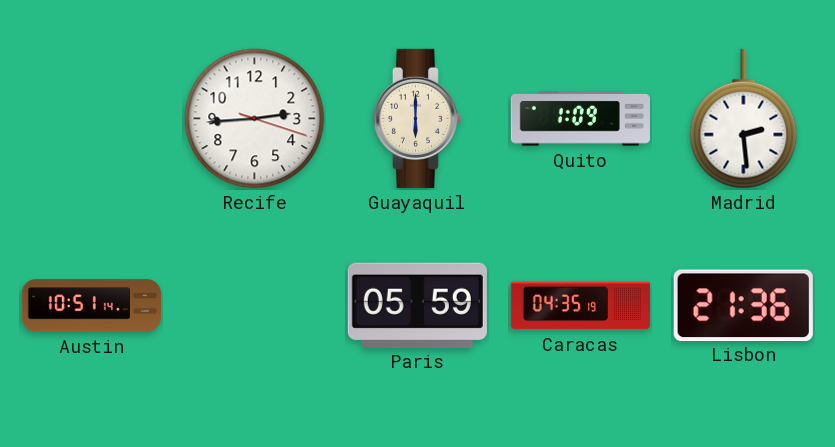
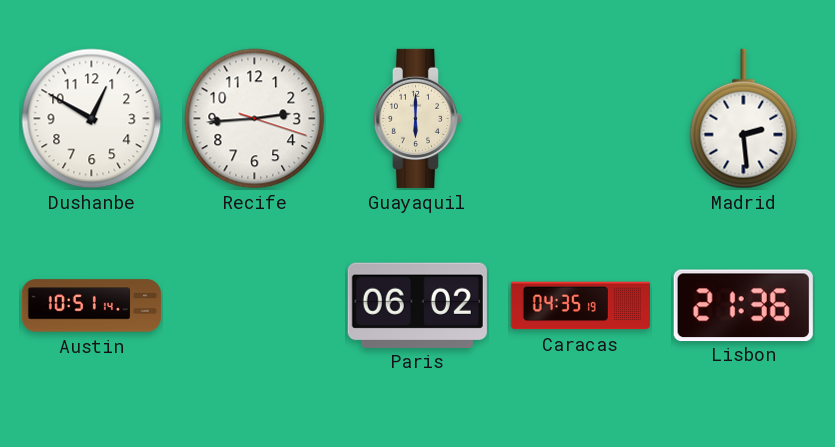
Dushanbe: none -> 12:50 (92, 119)
Quito: 1:09 -> none (580, 119)
Paris: 05:59 -> 06:02 (417, 305)
